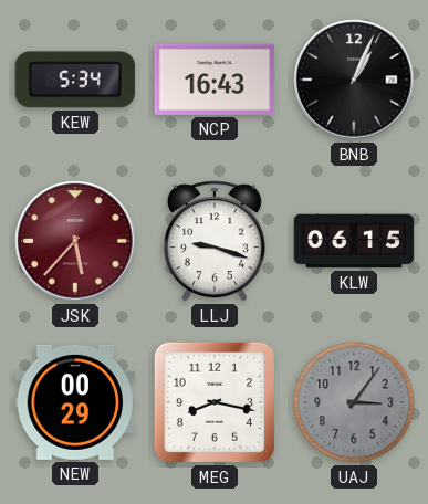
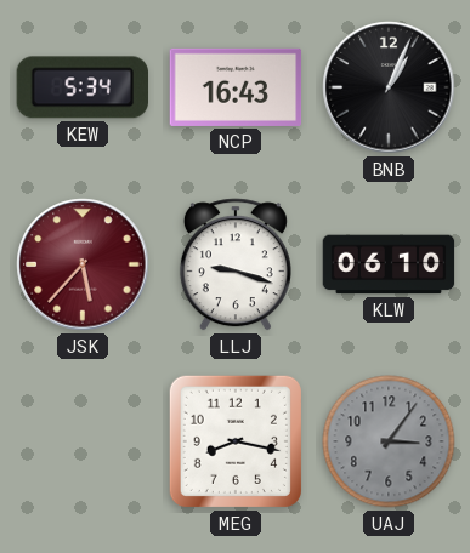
KLW: 06:15 -> 06:10 (389, 264)
NEW: 00:29 -> none (75, 402)
